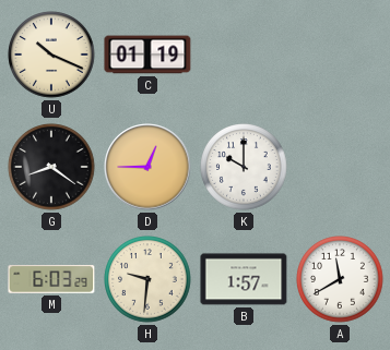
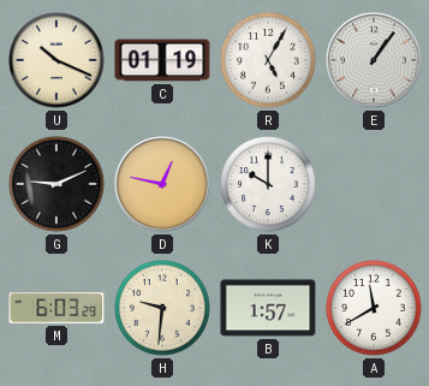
R: none -> 5:05 (268, 60)
E: none -> 1:06 (374, 60)
G: 8:21 -> 9:11 (56, 184)
D: 12:45 -> 12:47 (162, 184)
